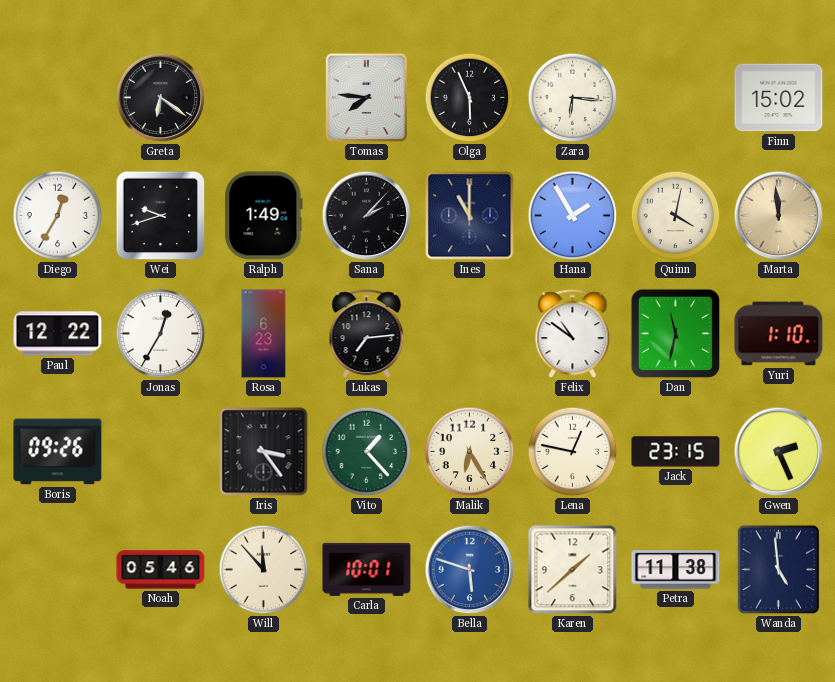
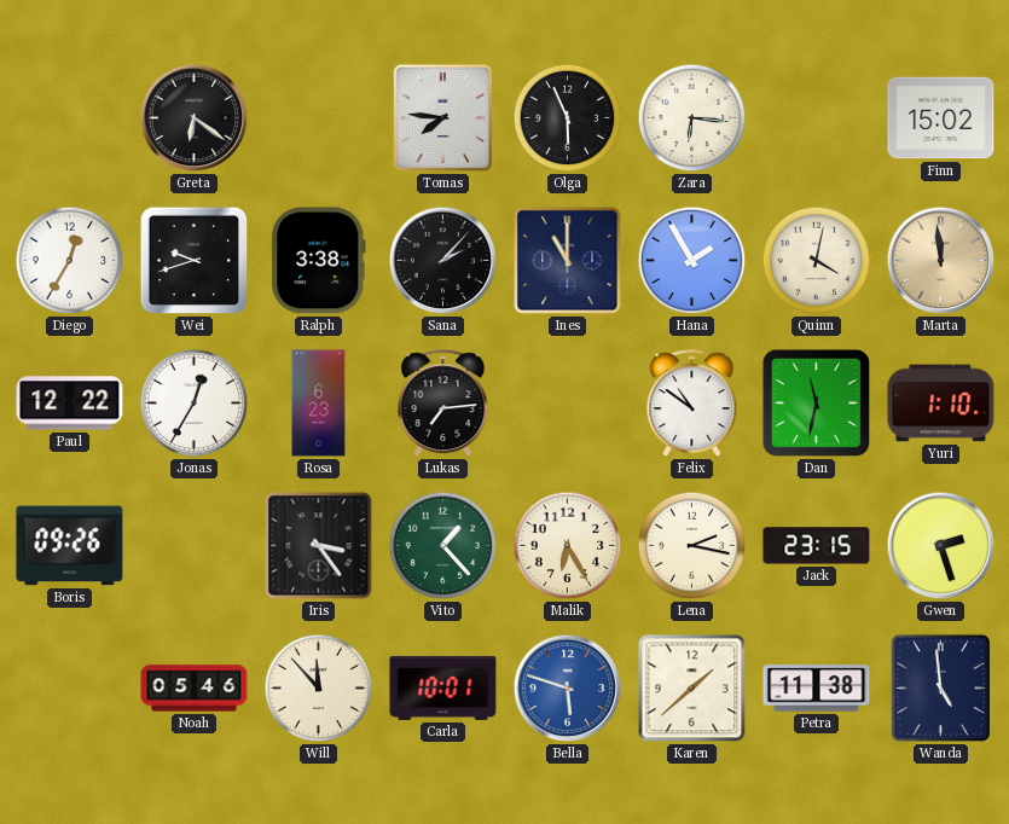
Ralph: 1:49 -> 3:38 (319, 261)
Lena: 12:47 -> 2:17 (692, 546)
Gwen: 2:26 -> 2:27 (941, 546)
